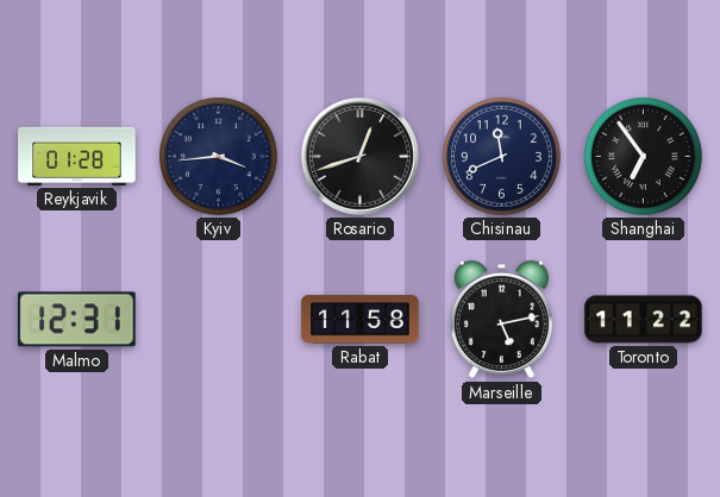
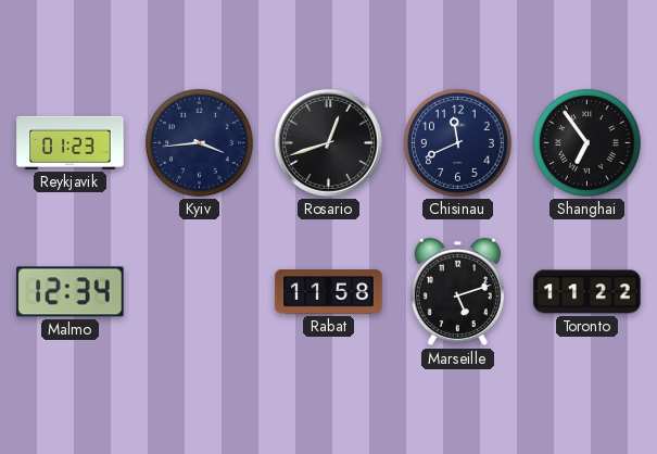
Reykjavik: 01:28 -> 01:23 (71, 142)
Malmo: 12:31 -> 12:34 (71, 292)
Marseille: 5:13 -> 5:12 (457, 292)
